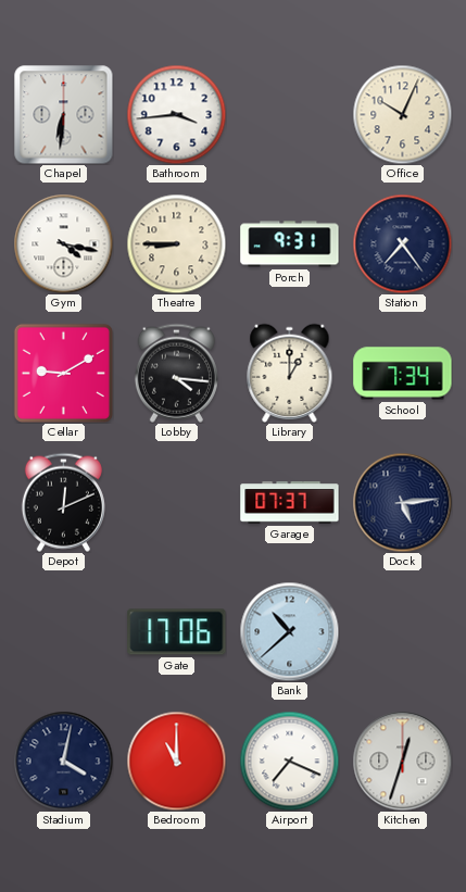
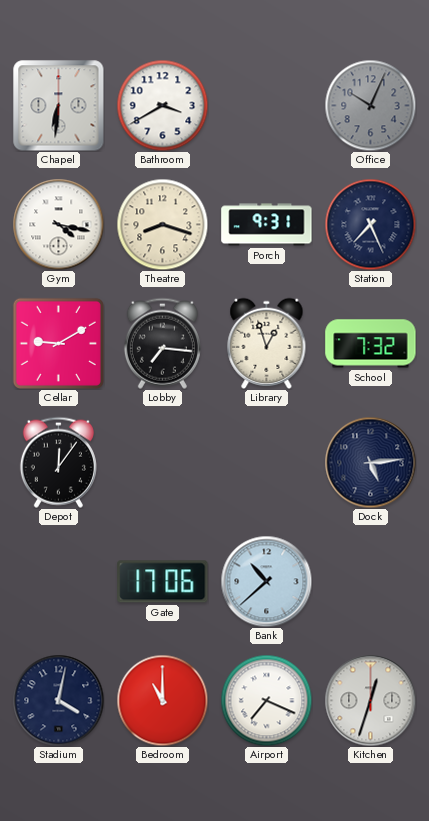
Bathroom: 3:44 -> 3:40 (162, 105)
Office dial: cream -> grey (370, 105)
Theatre: 8:45 -> 8:18 (162, 224)
Station: 7:24 -> 7:26 (370, 224)
Lobby: 4:16 -> 7:16 (162, 343)
Library: 1:00 -> 12:57 (267, 343)
School: 7:34 -> 7:32 (371, 344)
Depot: 12:11 -> 12:06 (58, 462)
Garage: 07:37 -> none (290, 503)
